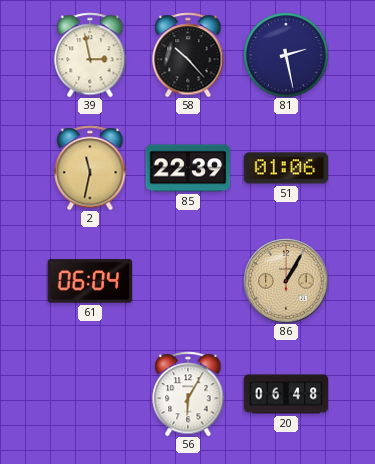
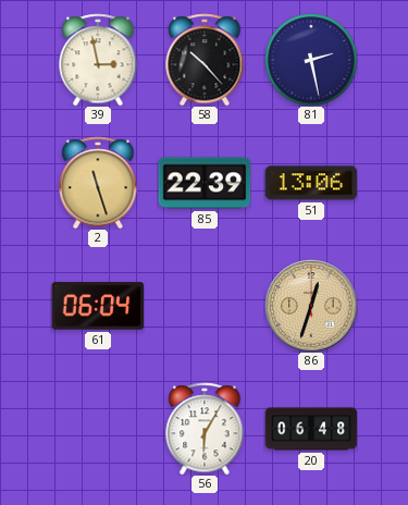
2: 11:32 -> 11:27 (98, 183)
51: 01:06 -> 13:06 (311, 183)
86: 1:05 -> 12:33 (311, 306)
